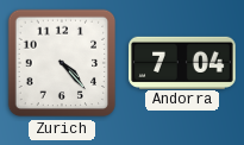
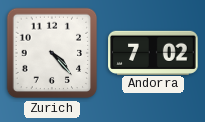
Andorra: 7:04 -> 7:02 (153, 52)
